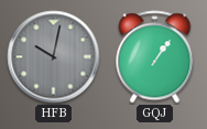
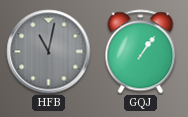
HFB: 10:02 -> 11:02 (49, 52)
